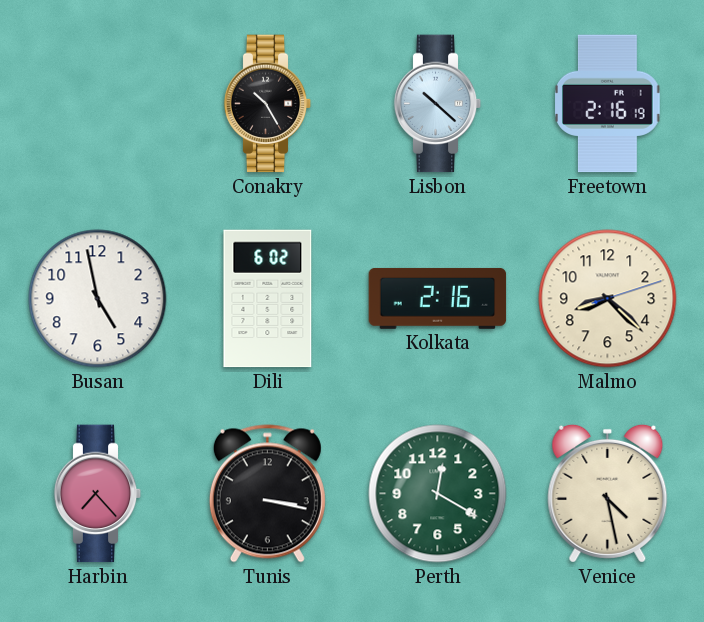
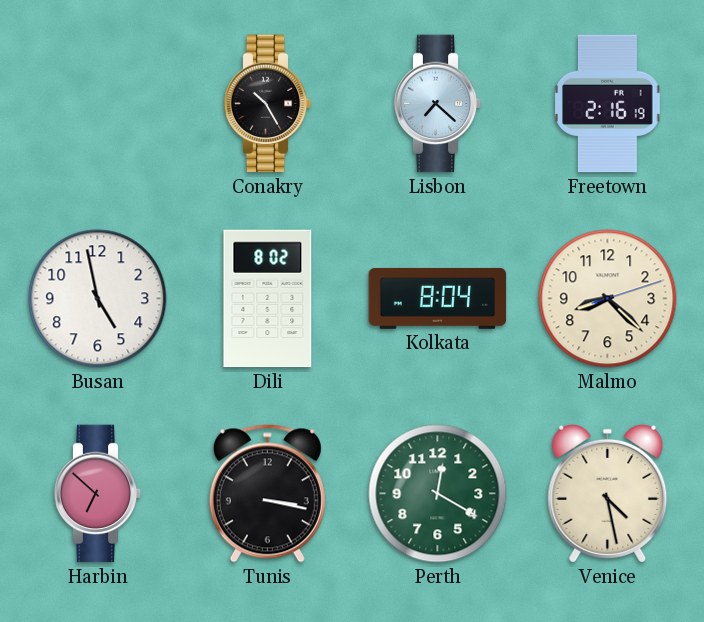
Lisbon: 10:22 -> 7:22 (438, 104)
Dili: 6:02 -> 8:02 (268, 299)
Kolkata: 2:16 -> 8:04 (438, 298)
Harbin: 7:23 -> 6:52 (98, 494)
